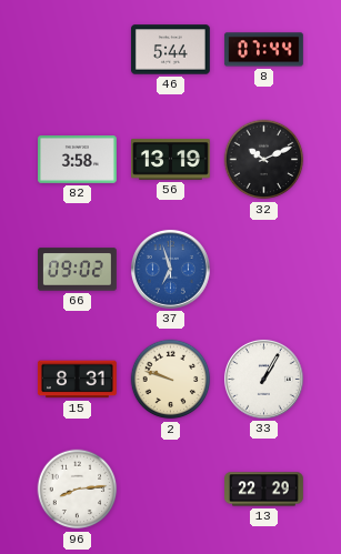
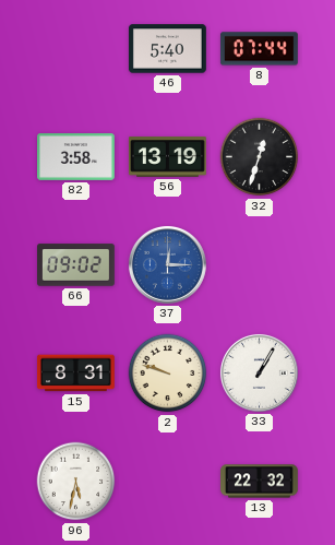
46: 5:44 -> 5:40 (168, 49)
32: 10:11 -> 12:33 (260, 157)
37: 6:57 -> 12:15 (168, 265)
96: 8:14 -> 5:32 (76, 482)
13: 22:29 -> 22:32 (260, 482)
